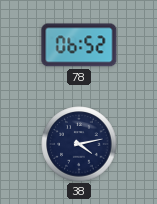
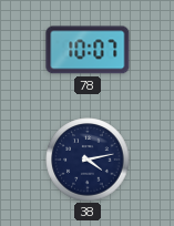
78: 06:52 -> 10:07 (88, 50)
